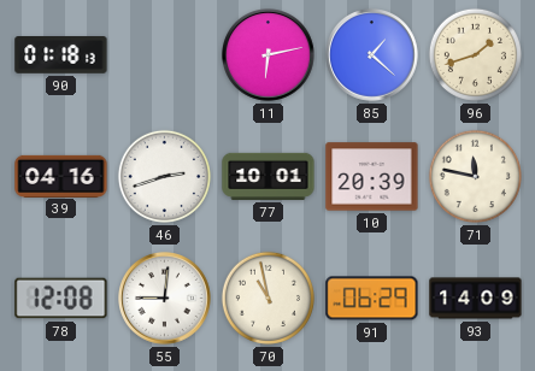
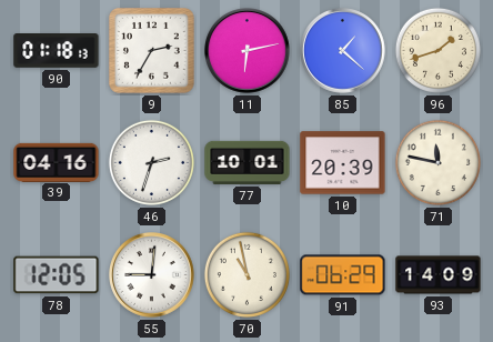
9: none -> 2:35 (152, 51)
46: 2:42 -> 2:33 (151, 162)
78: 12:08 -> 12:05 (57, 275)
